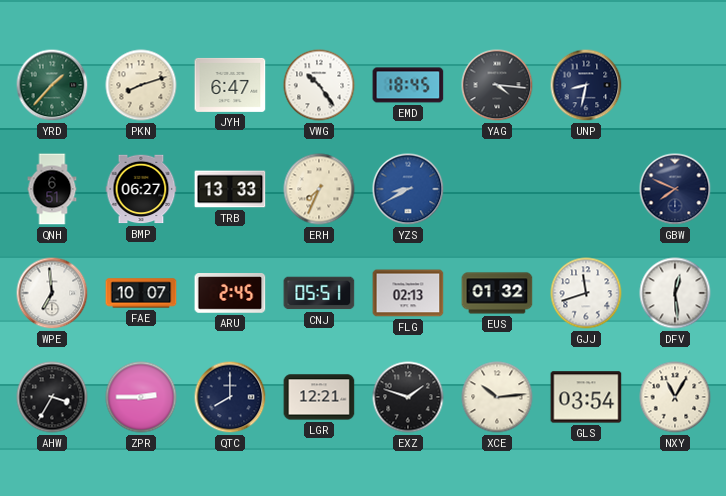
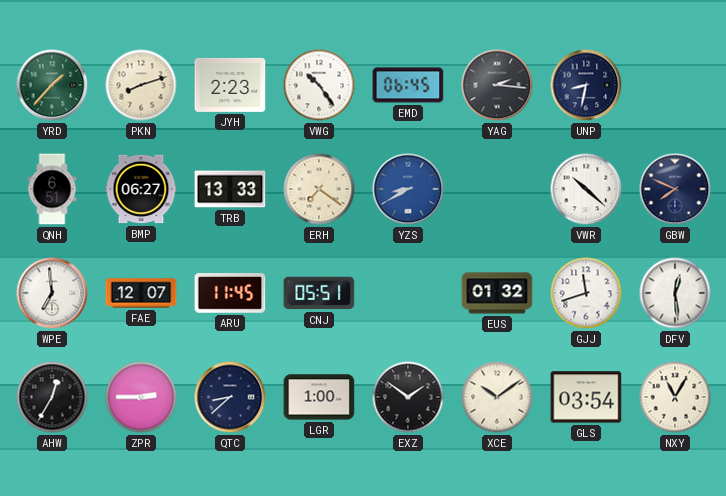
JYH: 6:47 -> 2:23 (230, 85)
EMD: 18:45 -> 06:45 (408, 85)
YAG: 4:16 -> 2:16 (497, 85)
ERH: 7:34 -> 7:21 (319, 189)
VWR: none -> 10:22 (586, 189)
FAE: 10:07 -> 12:07 (141, 293)
ARU: 2:45 -> 11:45 (230, 293)
FLG: 02:13 -> none (408, 293)
AHW: 3:35 -> 12:35 (52, 397)
QTC: 8:00 -> 8:38 (230, 397)
LGR: 12:21 -> 1:00 (319, 397)
EXZ: 1:48 -> 1:51 (408, 397)
XCE: 10:14 -> 10:09 (497, 397)
